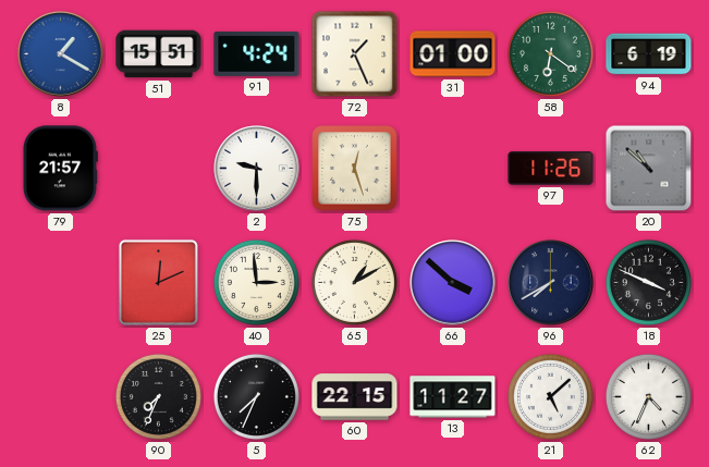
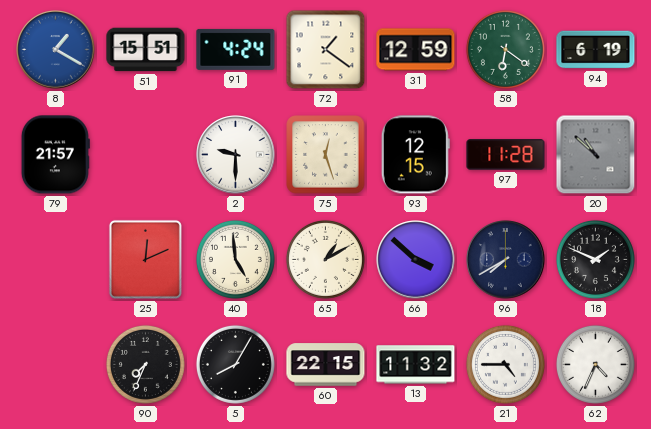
72: 1:26 -> 1:21 (326, 50)
31: 01:00 -> 12:59 (416, 50)
93: none -> 12:15 (415, 155)
97: 11:26 -> 11:28 (506, 155)
40: 2:59 -> 4:59 (235, 259)
18: 3:49 -> 1:49 (595, 259)
5: 7:34 -> 8:05 (235, 364)
13: 11:27 -> 11:32 (416, 365)
21: 5:08 -> 4:45 (505, 364)
